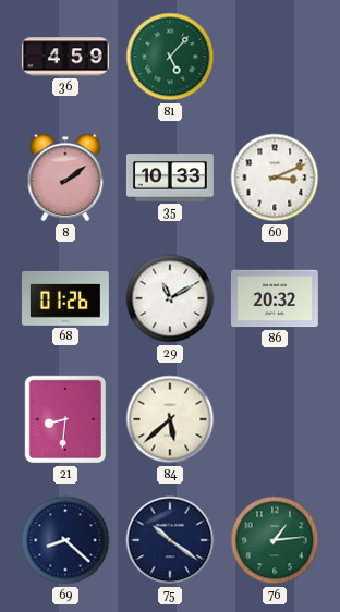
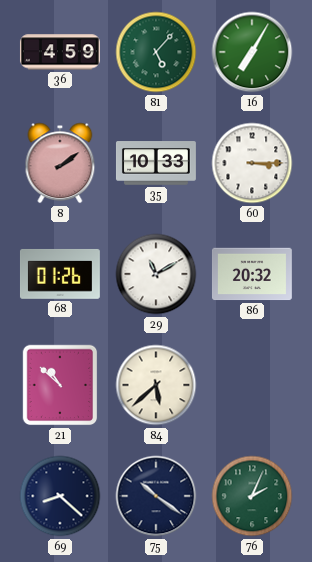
16: none -> 7:05 (252, 52)
60: 3:11 -> 3:15 (252, 163)
21: 8:31 -> 10:52 (60, 385)
76: 1:14 -> 2:04 (252, 496)
